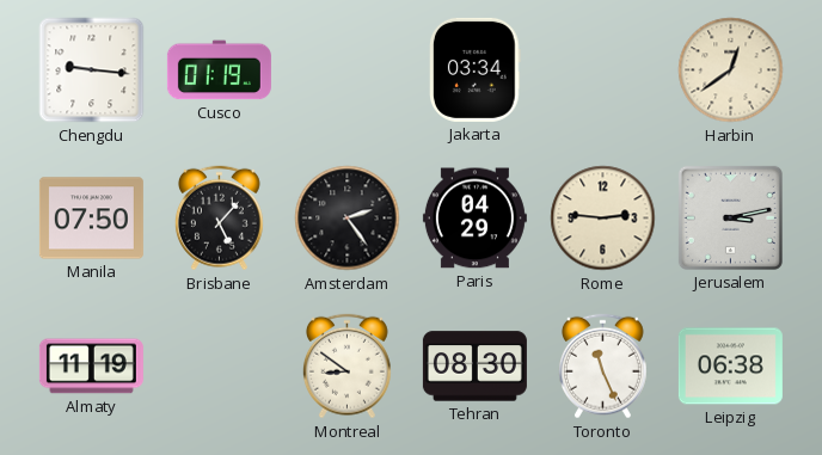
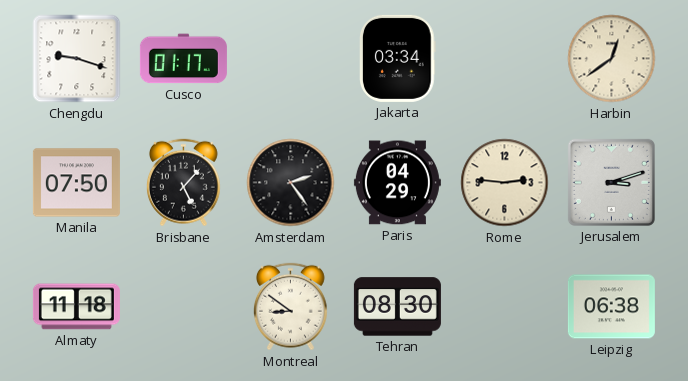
Chengdu: 9:16 -> 9:18 (77, 59)
Cusco: 01:19 -> 01:17 (183, 59)
Jerusalem: 3:13 -> 3:12 (611, 182)
Almaty: 11:19 -> 11:18 (76, 307)
Toronto: 11:26 -> none (602, 367)
